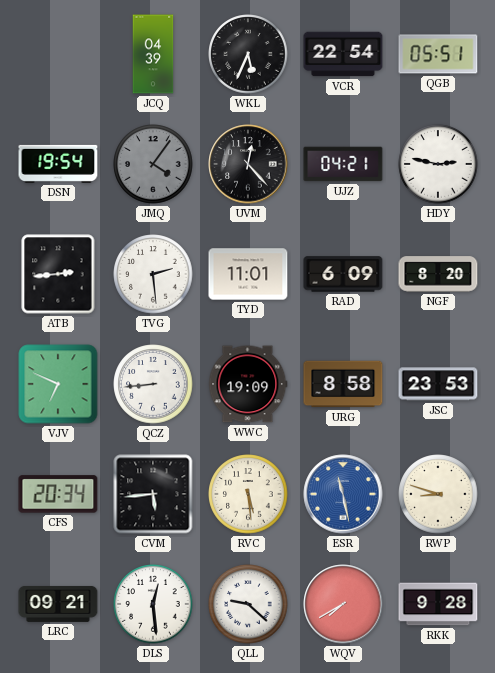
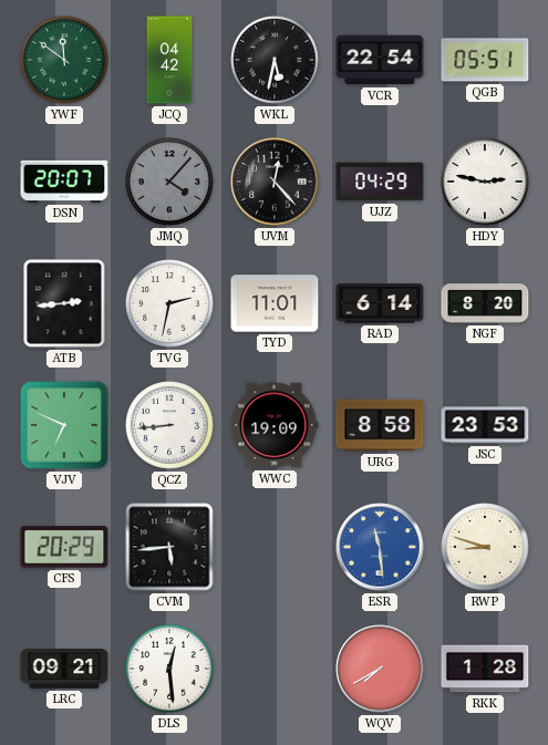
YWF: none -> 11:51 (64, 60)
JCQ: 04:39 -> 04:42 (169, 60)
WKL: 5:34 -> 5:32 (275, 60)
DSN: 19:54 -> 20:07 (64, 182)
JMQ: 4:06 -> 4:07 (169, 182)
UJZ: 04:21 -> 04:29 (380, 182)
TVG: 2:29 -> 2:32 (169, 303)
RAD: 6:09 -> 6:14 (380, 303)
CFS: 20:34 -> 20:29 (64, 547)
RVC: 5:29 -> none (248, 494)
ESR: 11:28 -> 11:29 (380, 547)
QLL: 9:22 -> none (248, 604)
RKK: 9:28 -> 1:28 (485, 669)
